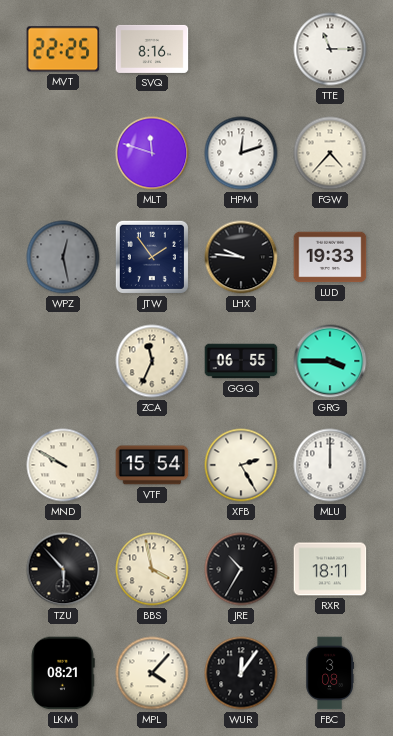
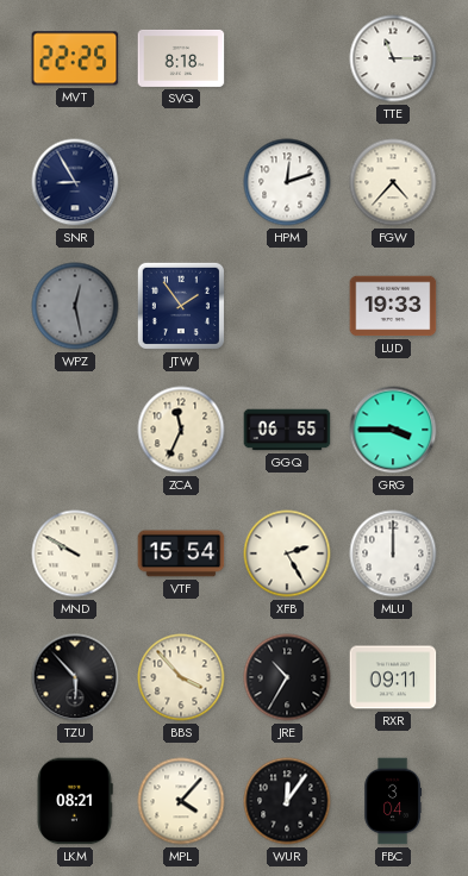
SVQ: 8:16 -> 8:18 (181, 58)
SNR: none -> 8:55 (75, 182)
MLT: 11:48 -> none (152, 153)
LHX: 9:46 -> none (241, 257)
BBS: 3:58 -> 3:53 (181, 677)
RXR: 18:11 -> 09:11 (393, 677)
FBC: 3:08 -> 3:04 (392, 801)
